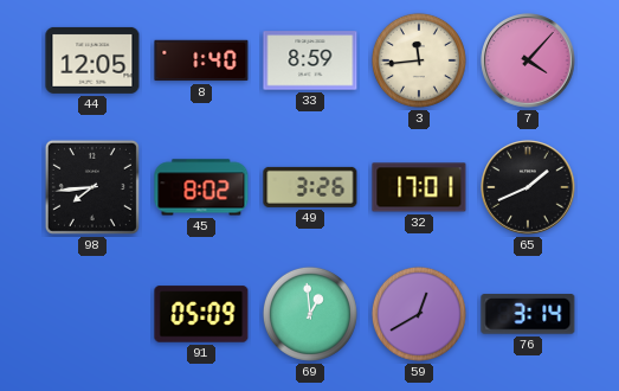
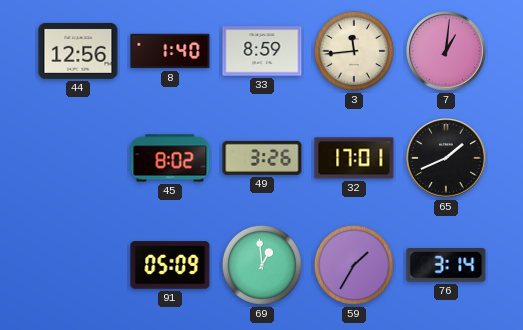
44: 12:05 -> 12:56 (78, 51)
7: 4:07 -> 1:01 (446, 51)
98: 7:44 -> none (92, 187)
59: 12:40 -> 1:35 (354, 265)
